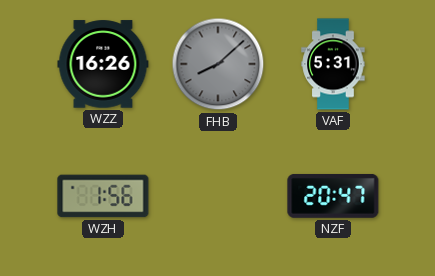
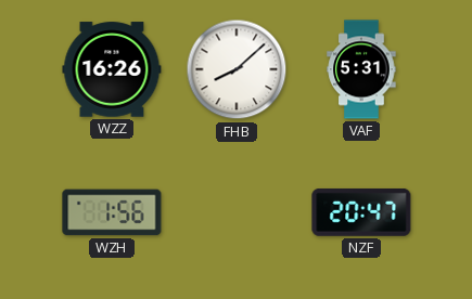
FHB dial: grey -> white (237, 69)
